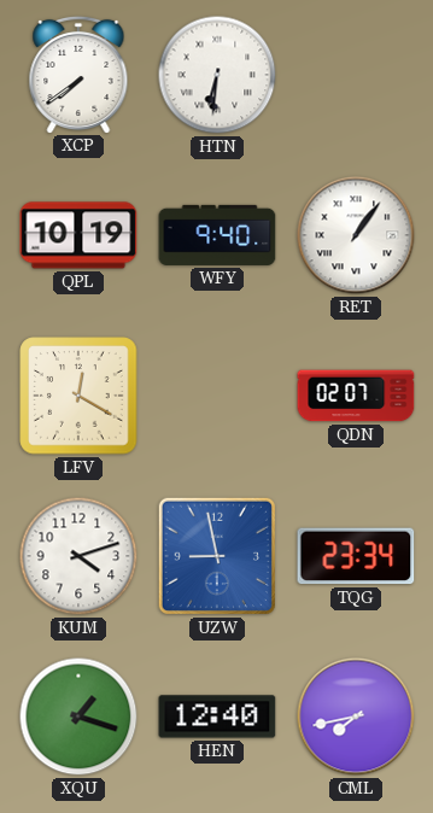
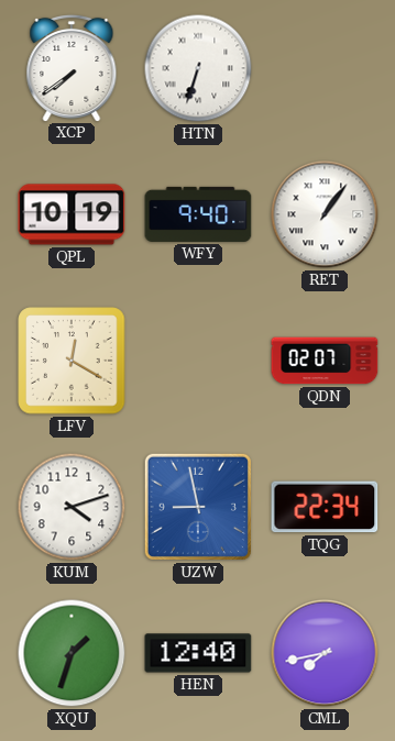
HTN: 6:31 -> 6:33 (198, 68)
TQG: 23:34 -> 22:34 (325, 507)
XQU: 1:18 -> 1:33 (72, 653)
